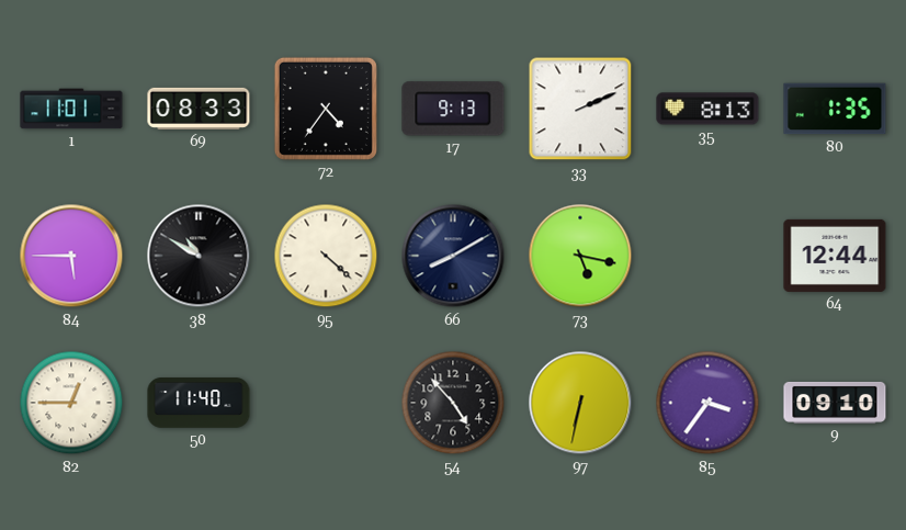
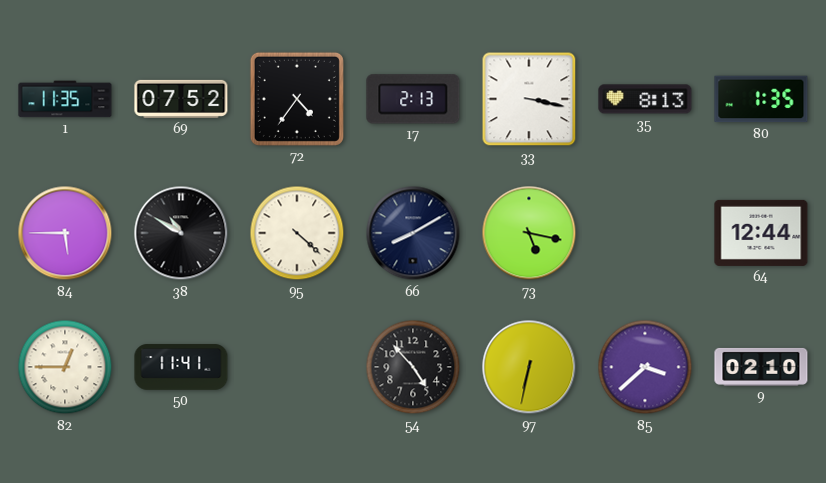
1: 11:01 -> 11:35 (65, 99)
69: 08:33 -> 07:52 (181, 99)
17: 9:13 -> 2:13 (413, 99)
33: 2:11 -> 3:17 (529, 99)
50: 11:40 -> 11:41 (181, 367)
85: 3:36 -> 3:38 (645, 367)
9: 09:10 -> 02:10 (761, 367)
